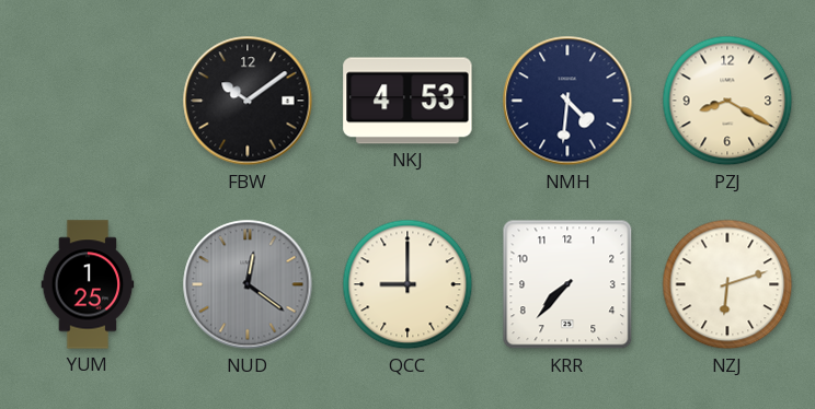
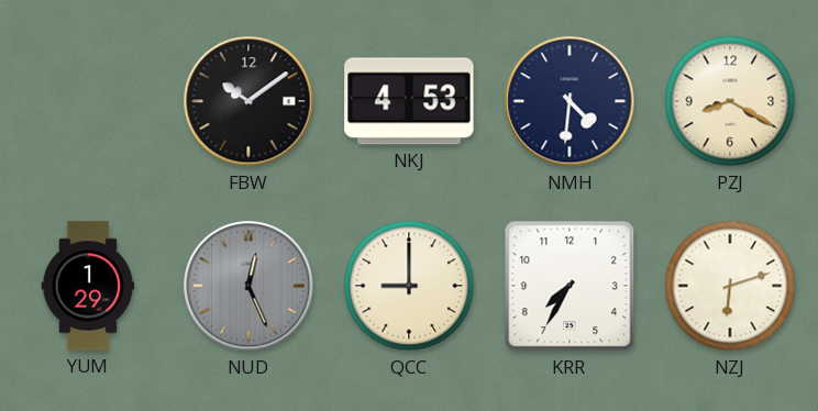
YUM: 1:25 -> 1:29 (88, 286)
NUD: 12:21 -> 12:26 (248, 286)
KRR: 7:37 -> 7:35 (570, 286)
